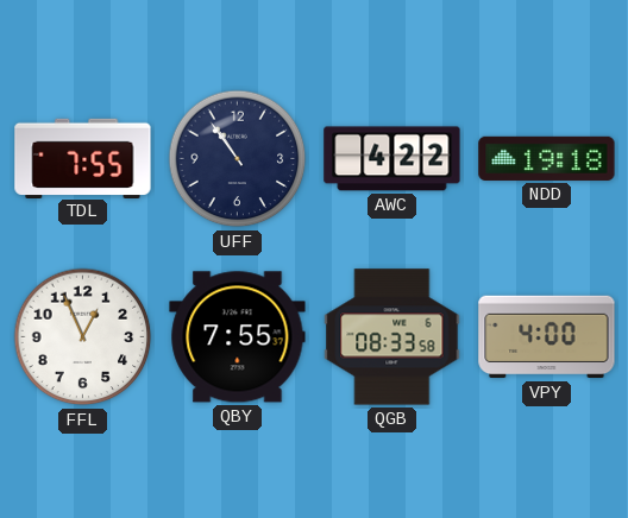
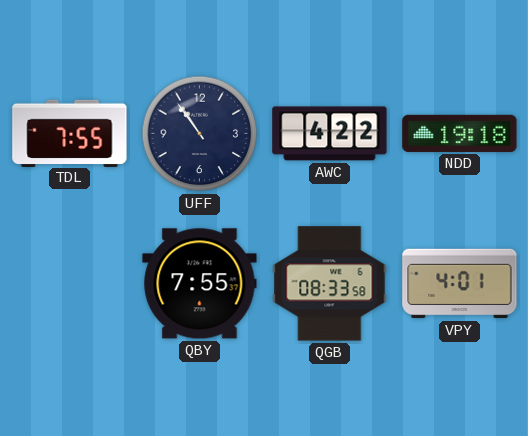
FFL: 12:56 -> none (83, 337)
VPY: 4:00 -> 4:01 (460, 284)
